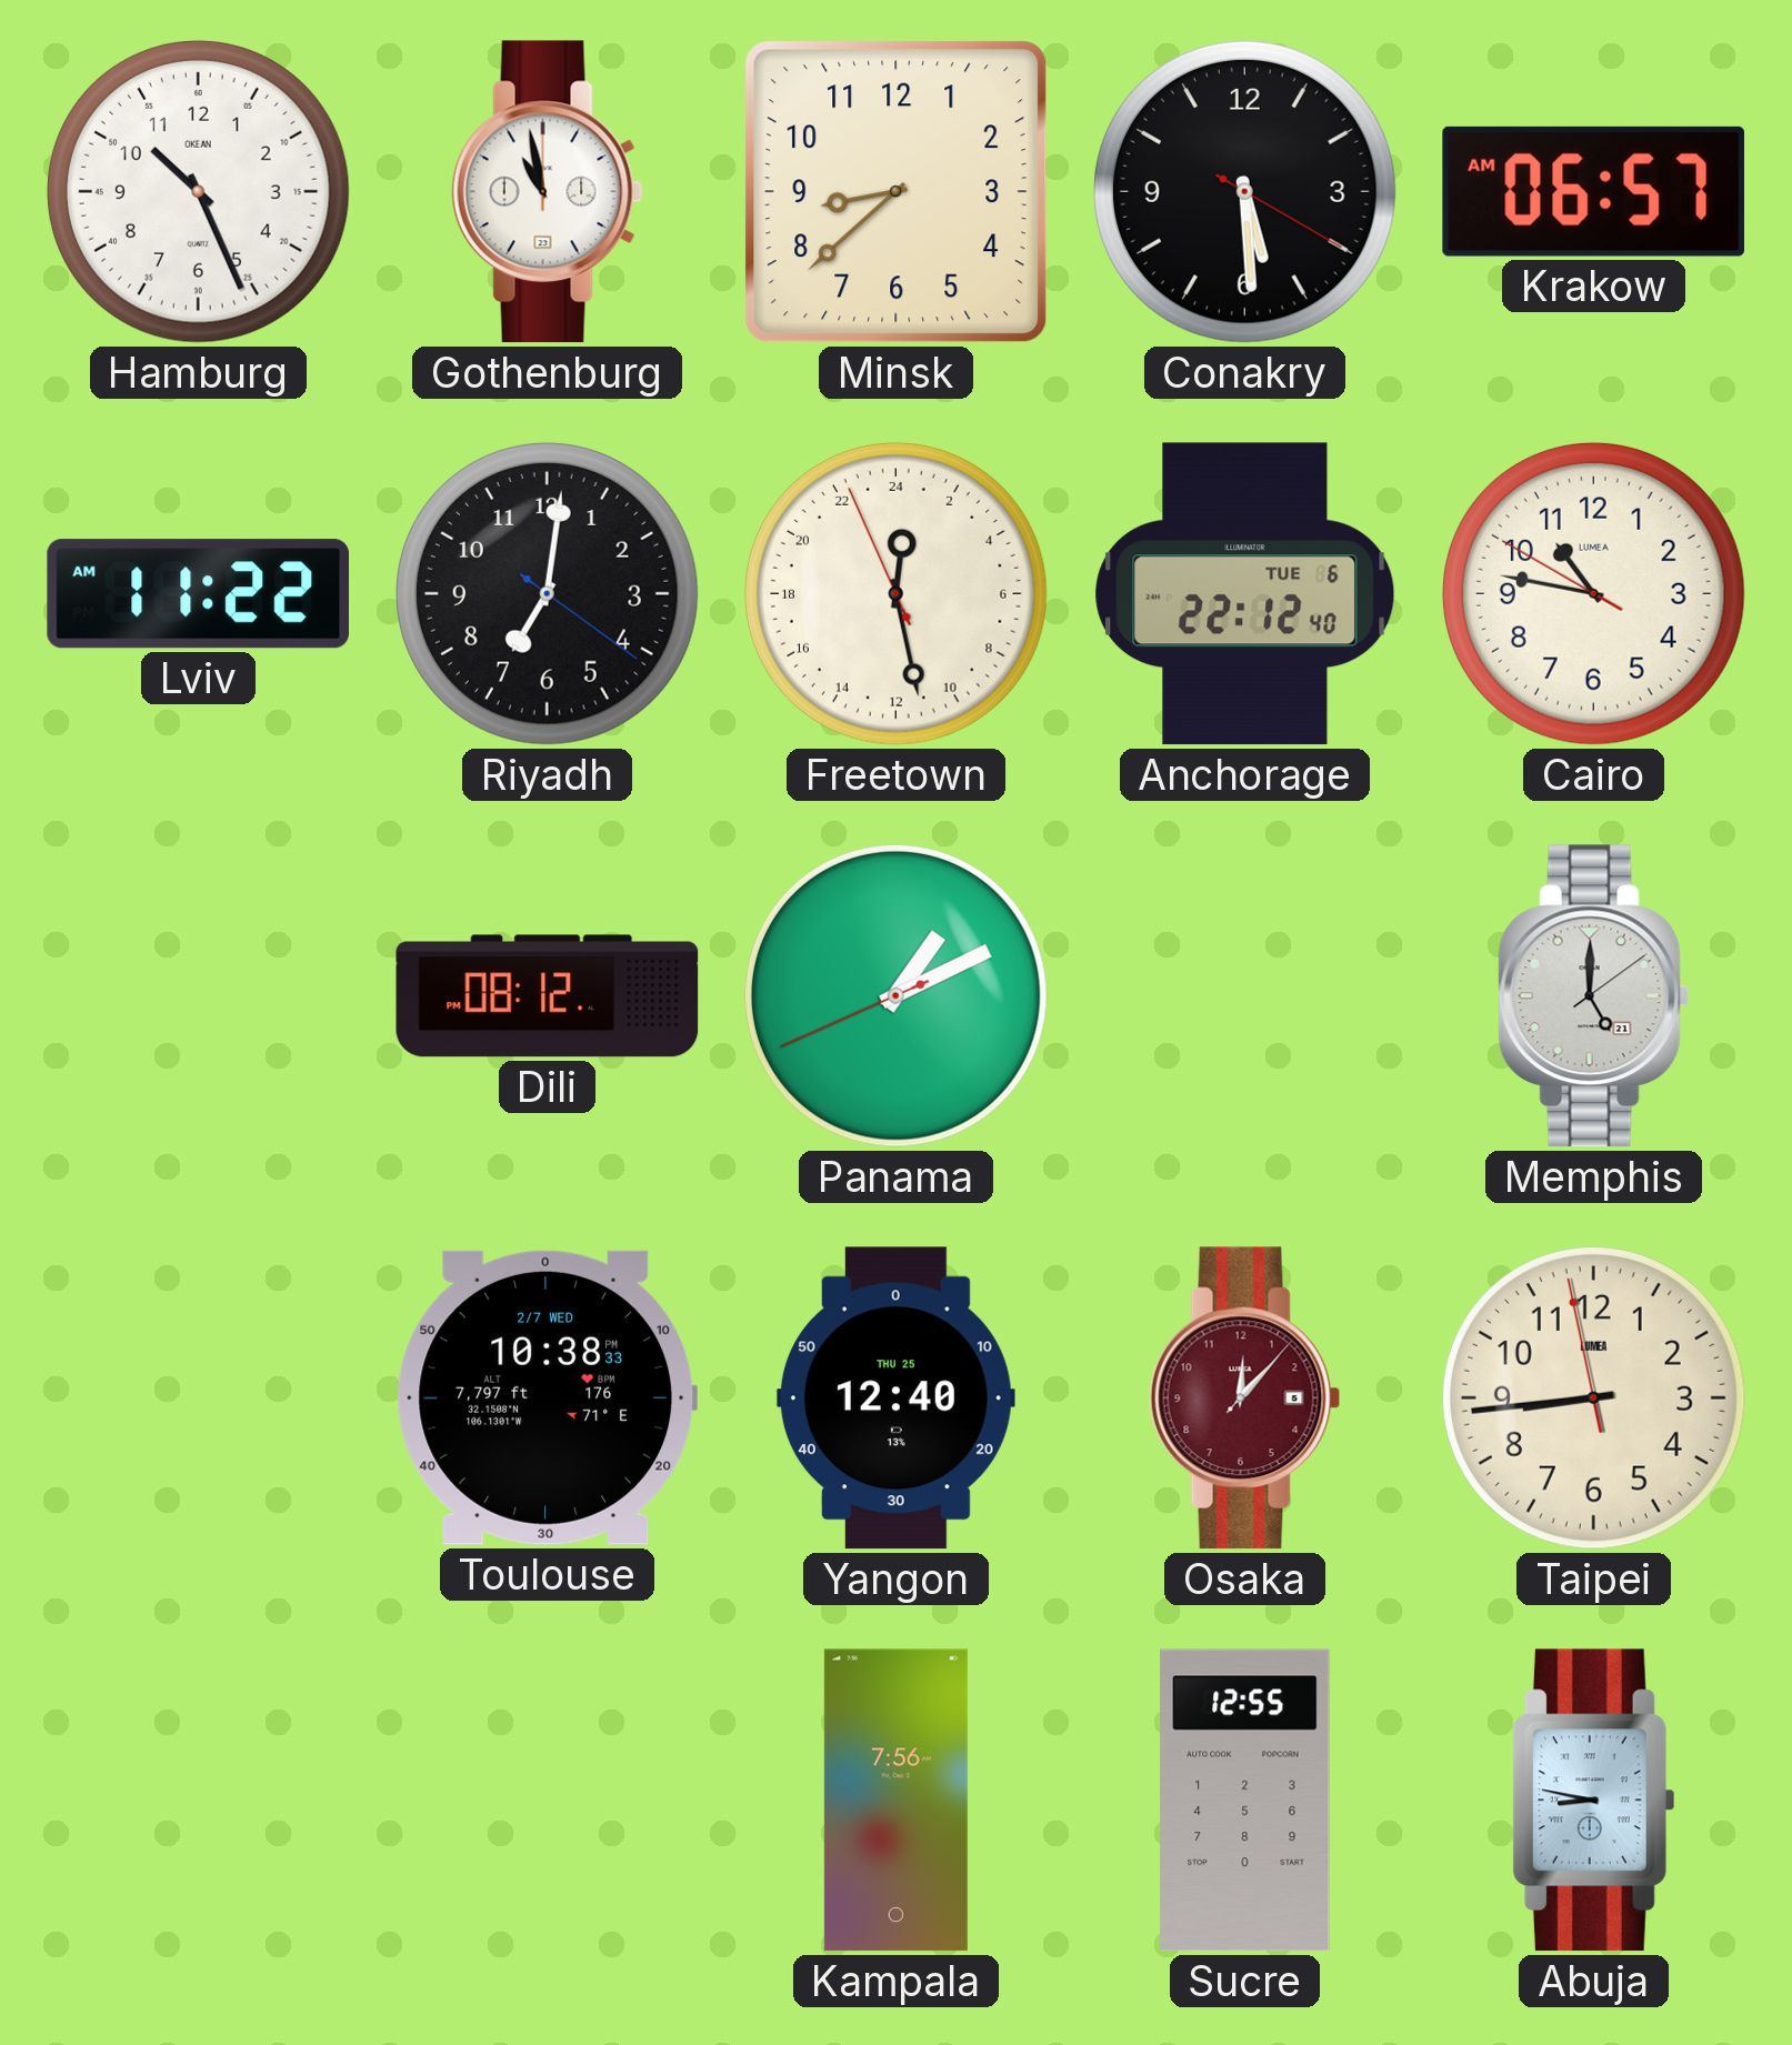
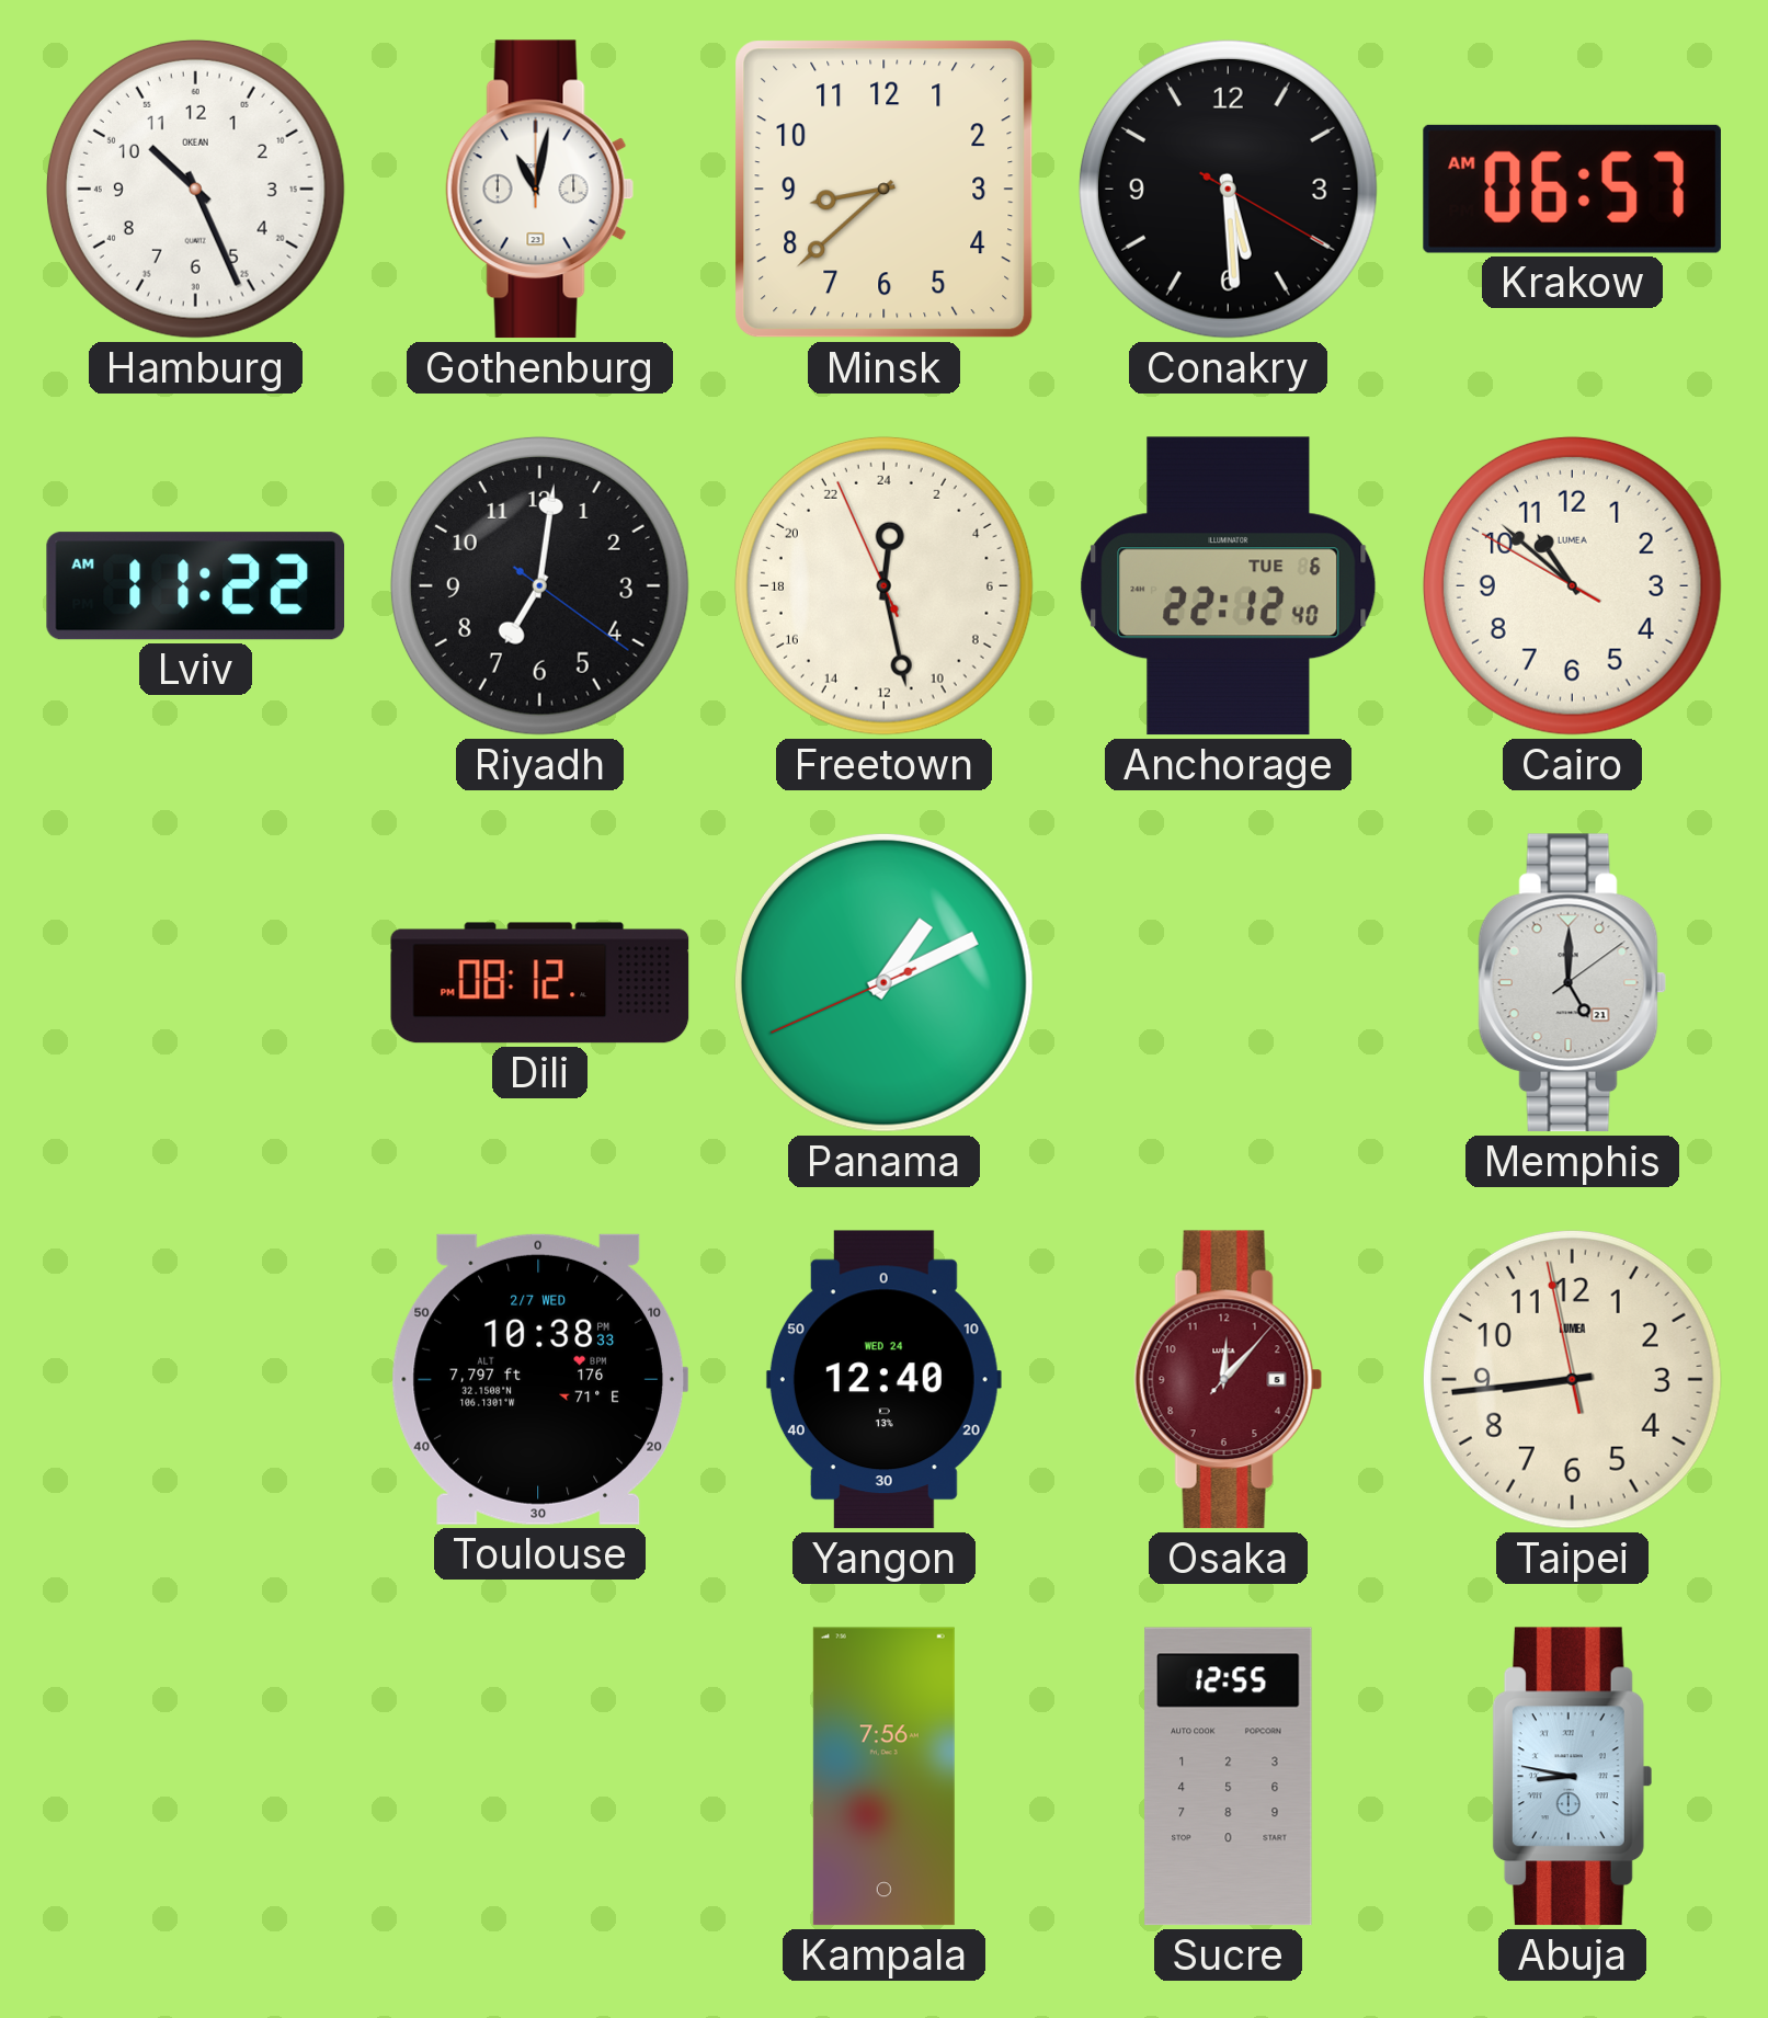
Gothenburg: 10:58 -> 11:02 (540, 190)
Cairo: 10:46 -> 10:51 (1572, 585)
Yangon date: THU 25 -> WED 24 (883, 1380)
